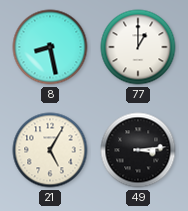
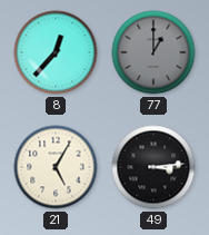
8: 8:28 -> 12:37 (56, 52)
77 dial: white -> grey (153, 52)
